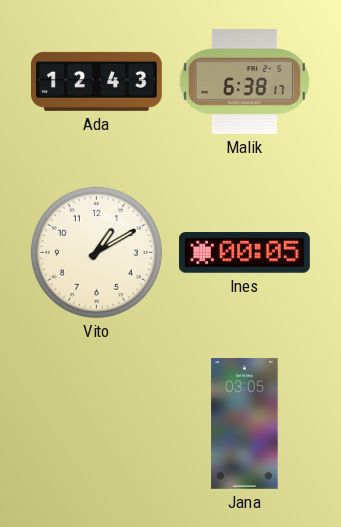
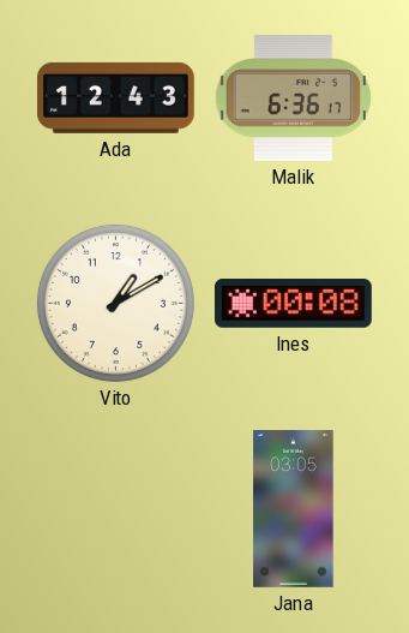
Malik: 6:38 -> 6:36 (293, 98)
Ines: 00:05 -> 00:08 (293, 304)
